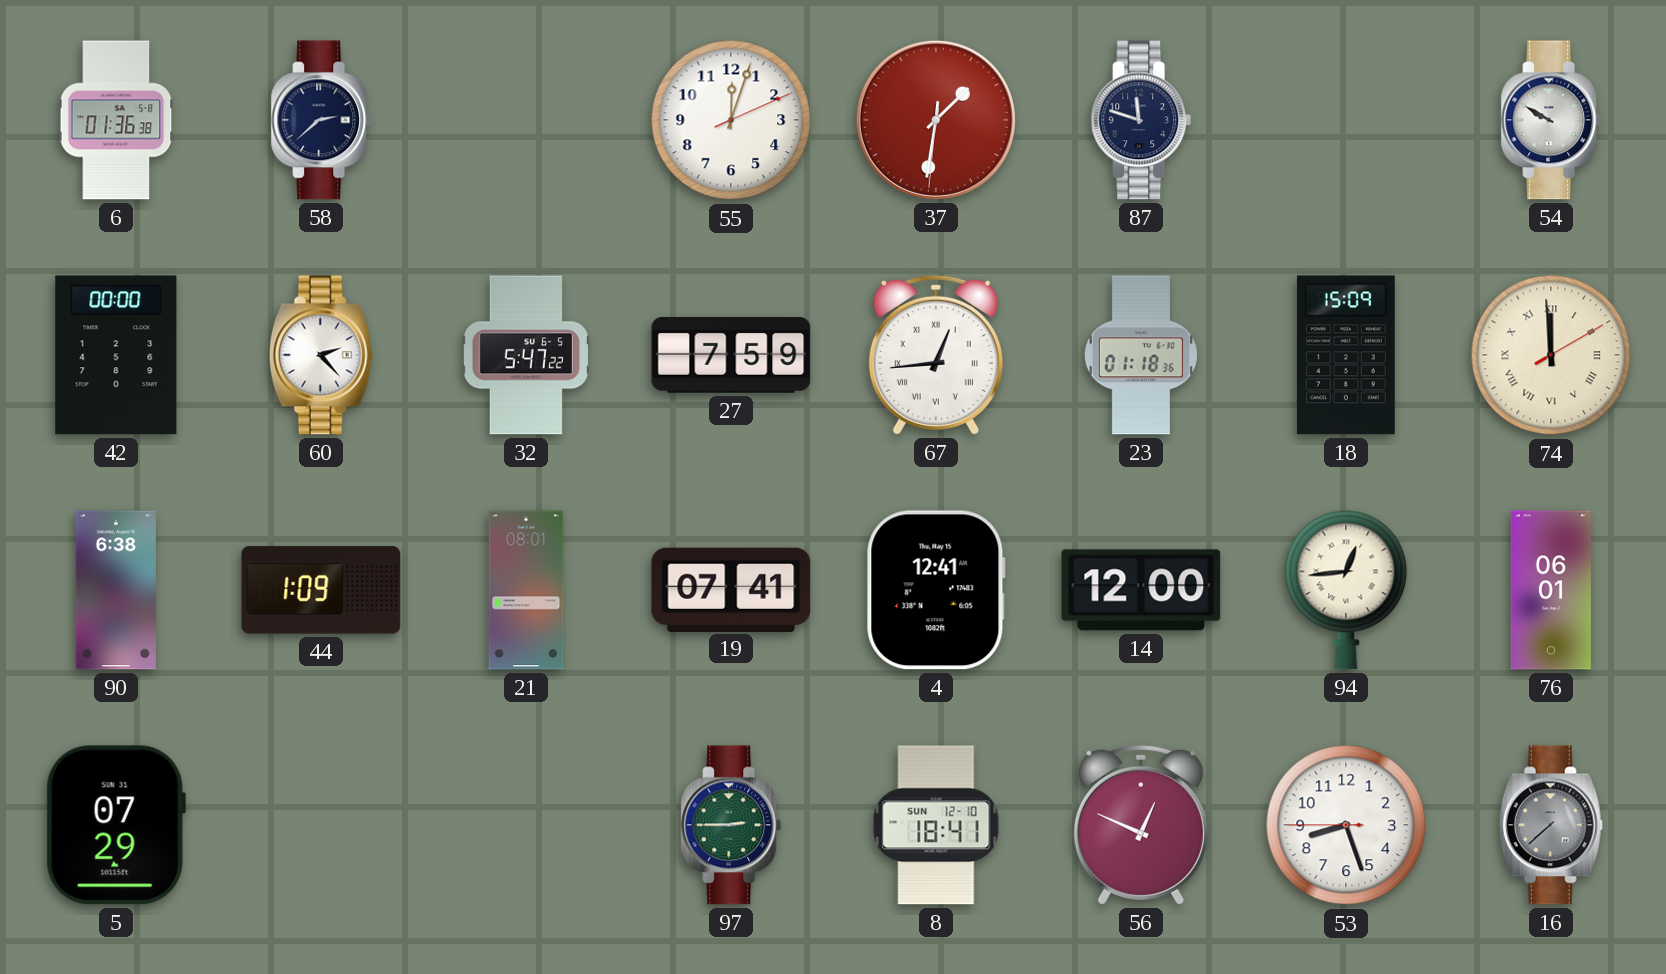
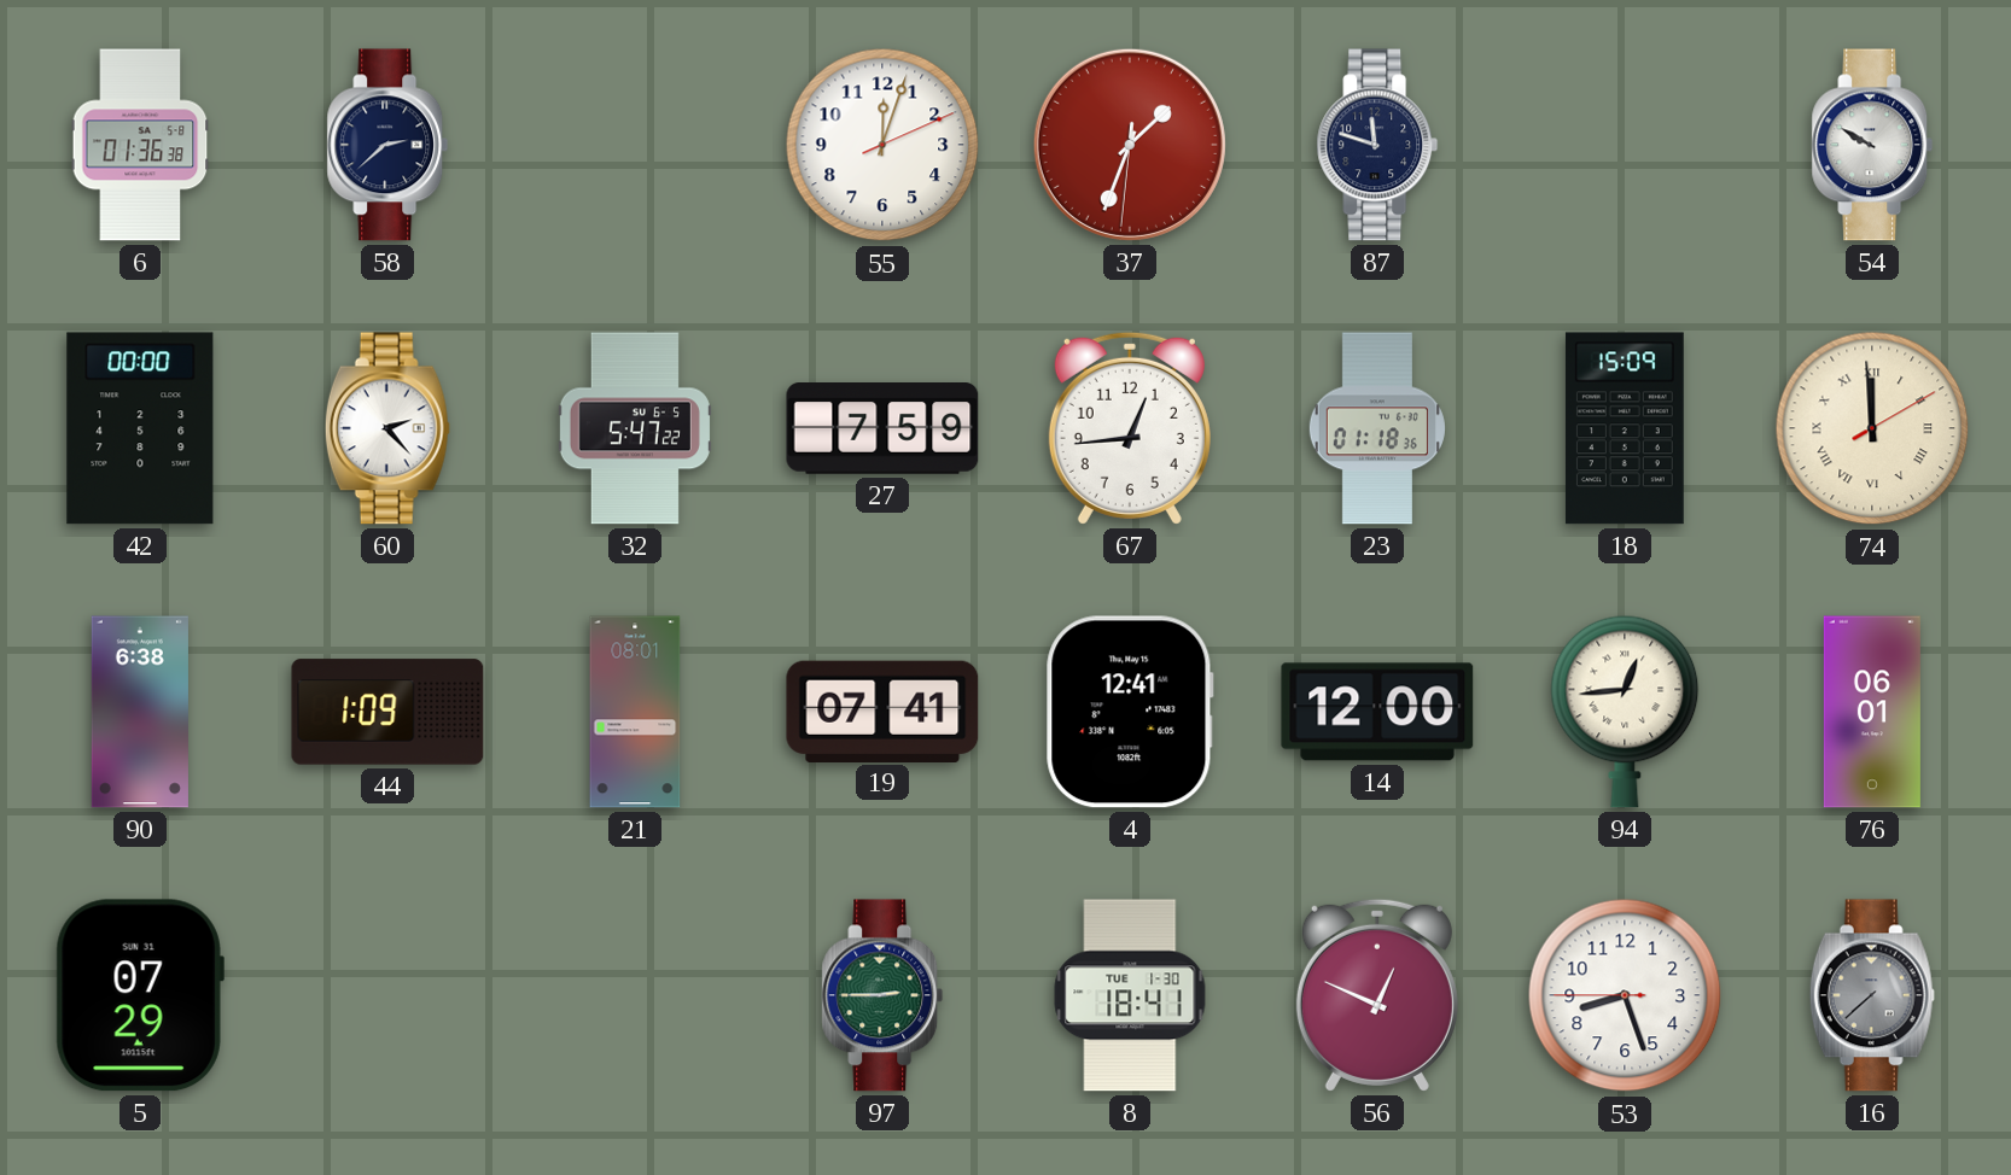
37: 1:31 -> 1:33 (1130, 145)
67 numerals: Roman -> Arabic (1130, 428)
8 date: SUN 12-10 -> TUE 1-30 (1130, 995)
